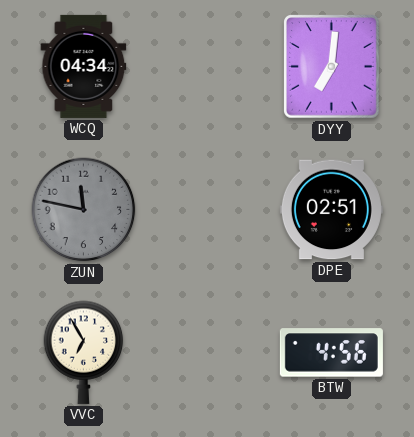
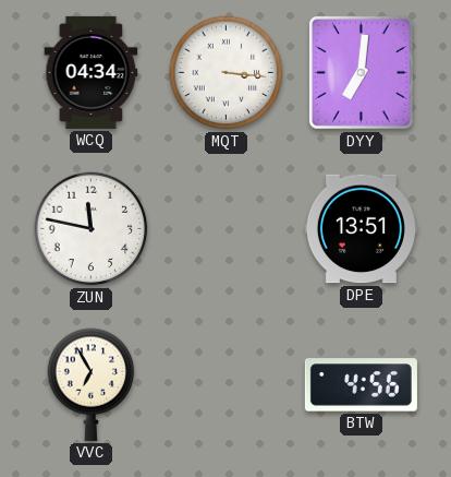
MQT: none -> 3:16 (227, 73)
ZUN dial: grey -> white (92, 229)
DPE: 02:51 -> 13:51 (361, 229)
